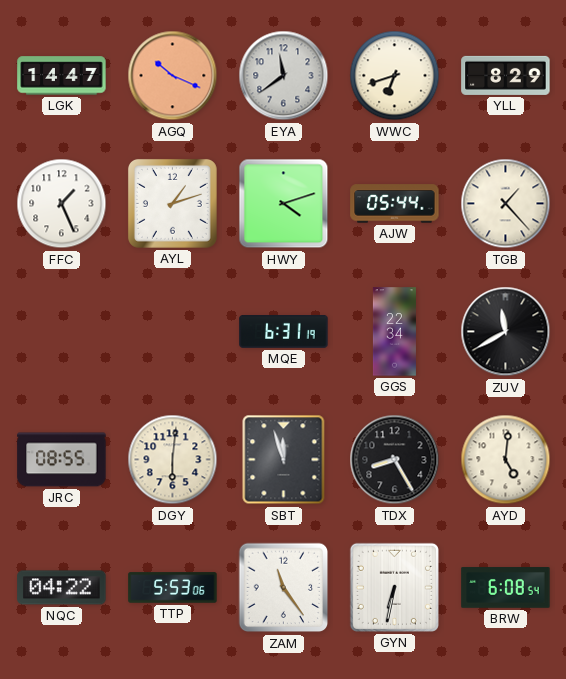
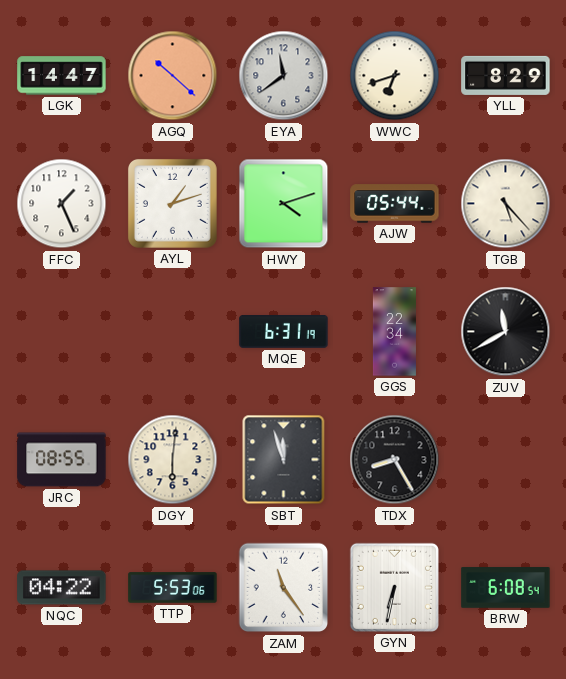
AGQ: 10:19 -> 10:22 (173, 76)
TGB: 1:23 -> 5:23 (506, 204)
AYD: 5:01 -> none (506, 460)
